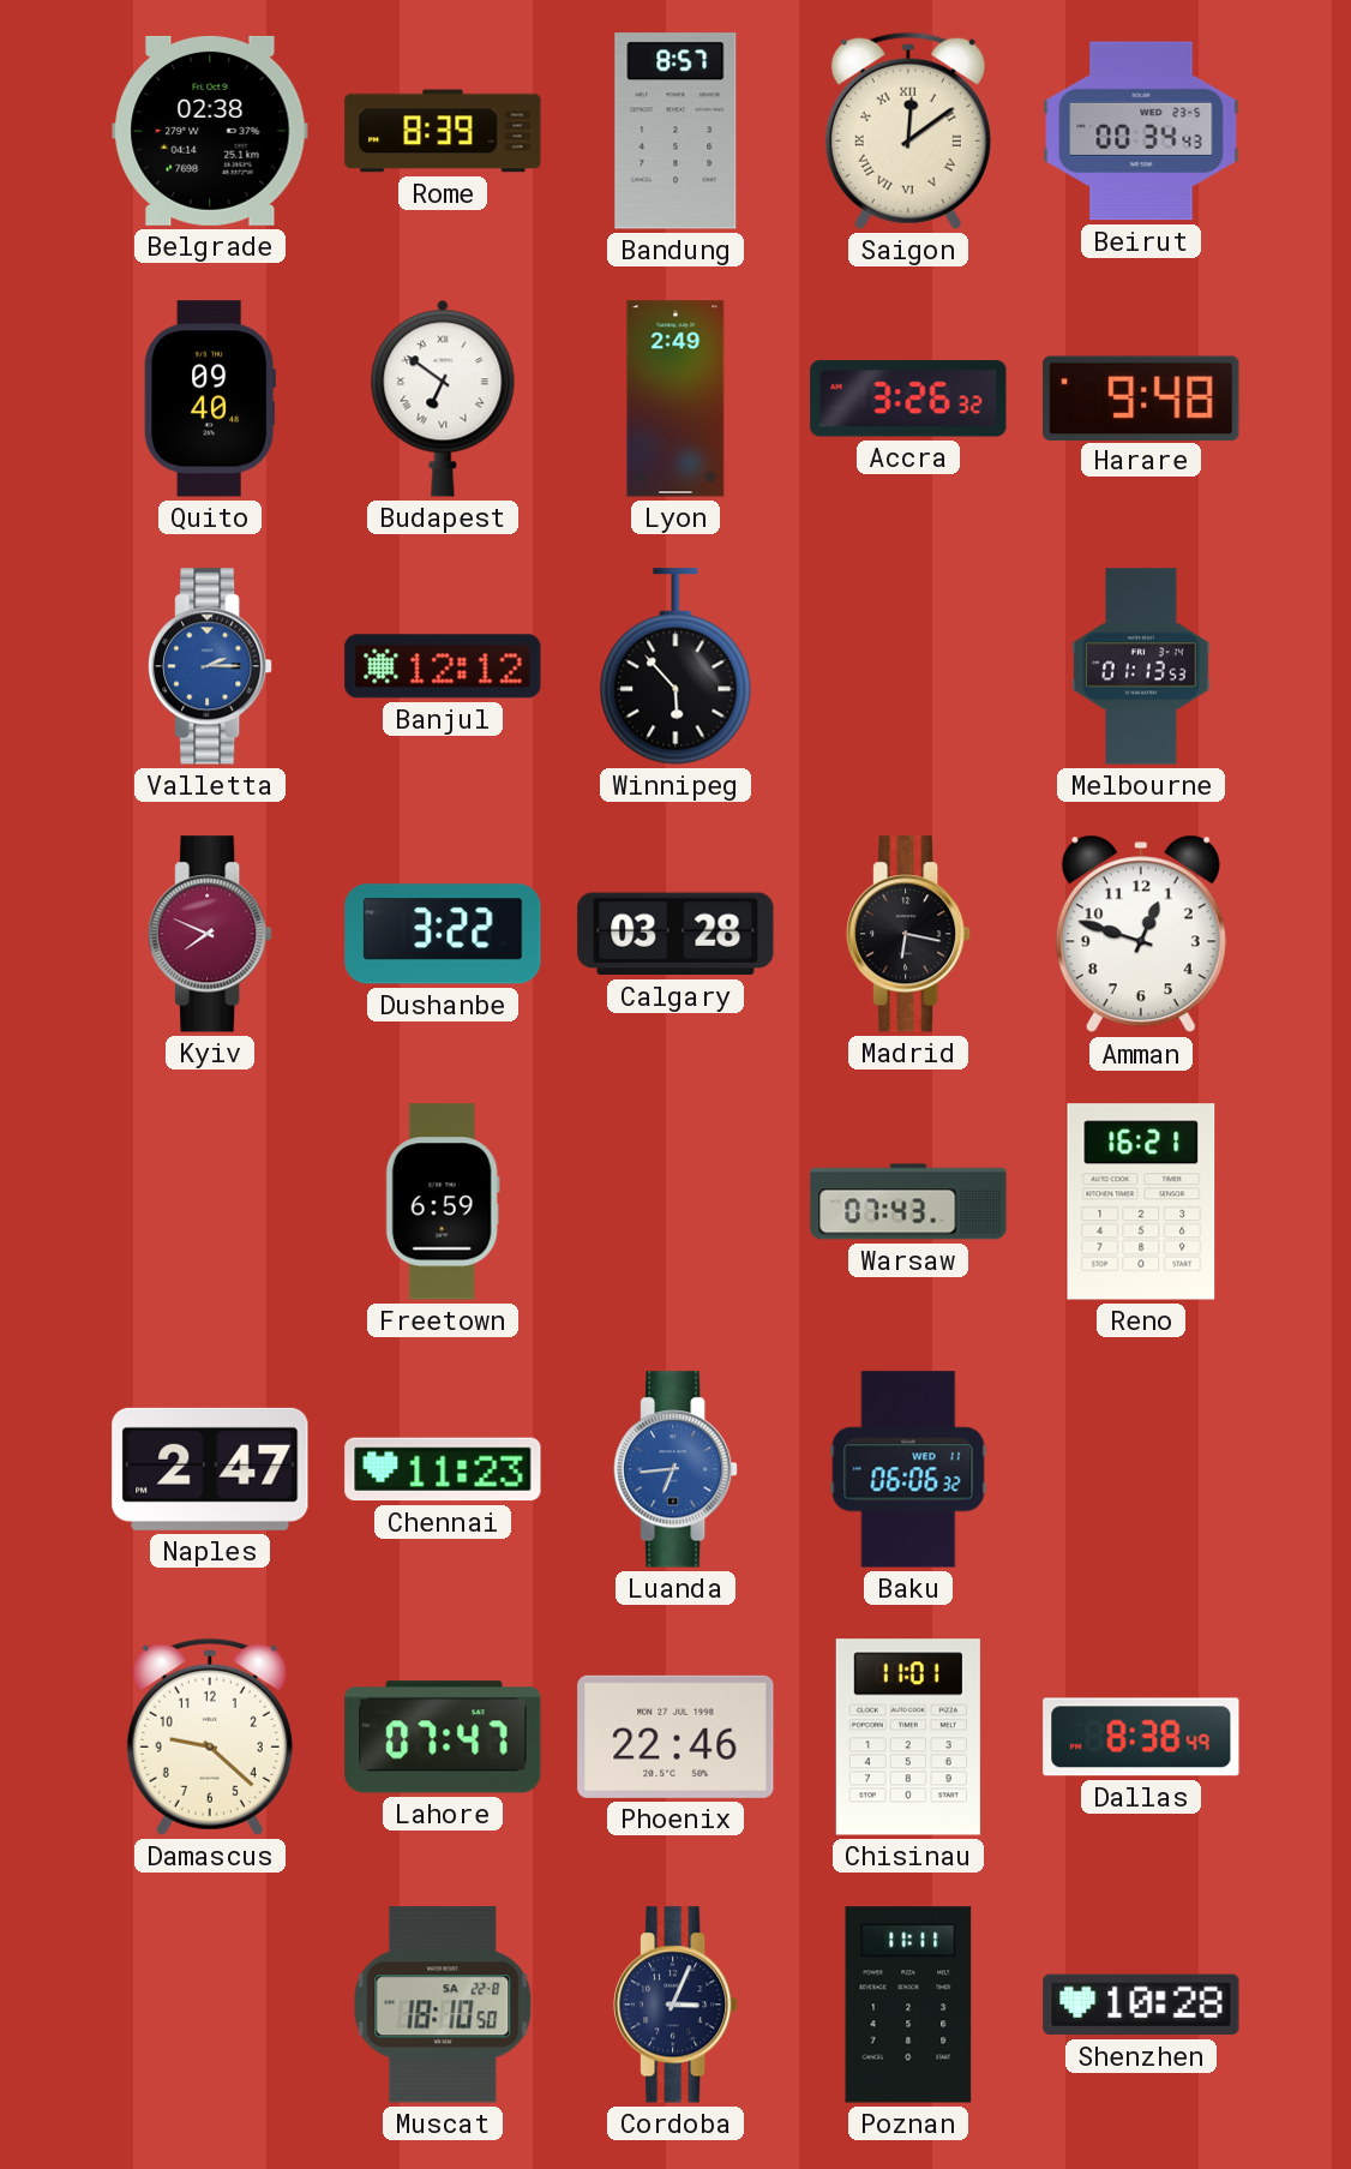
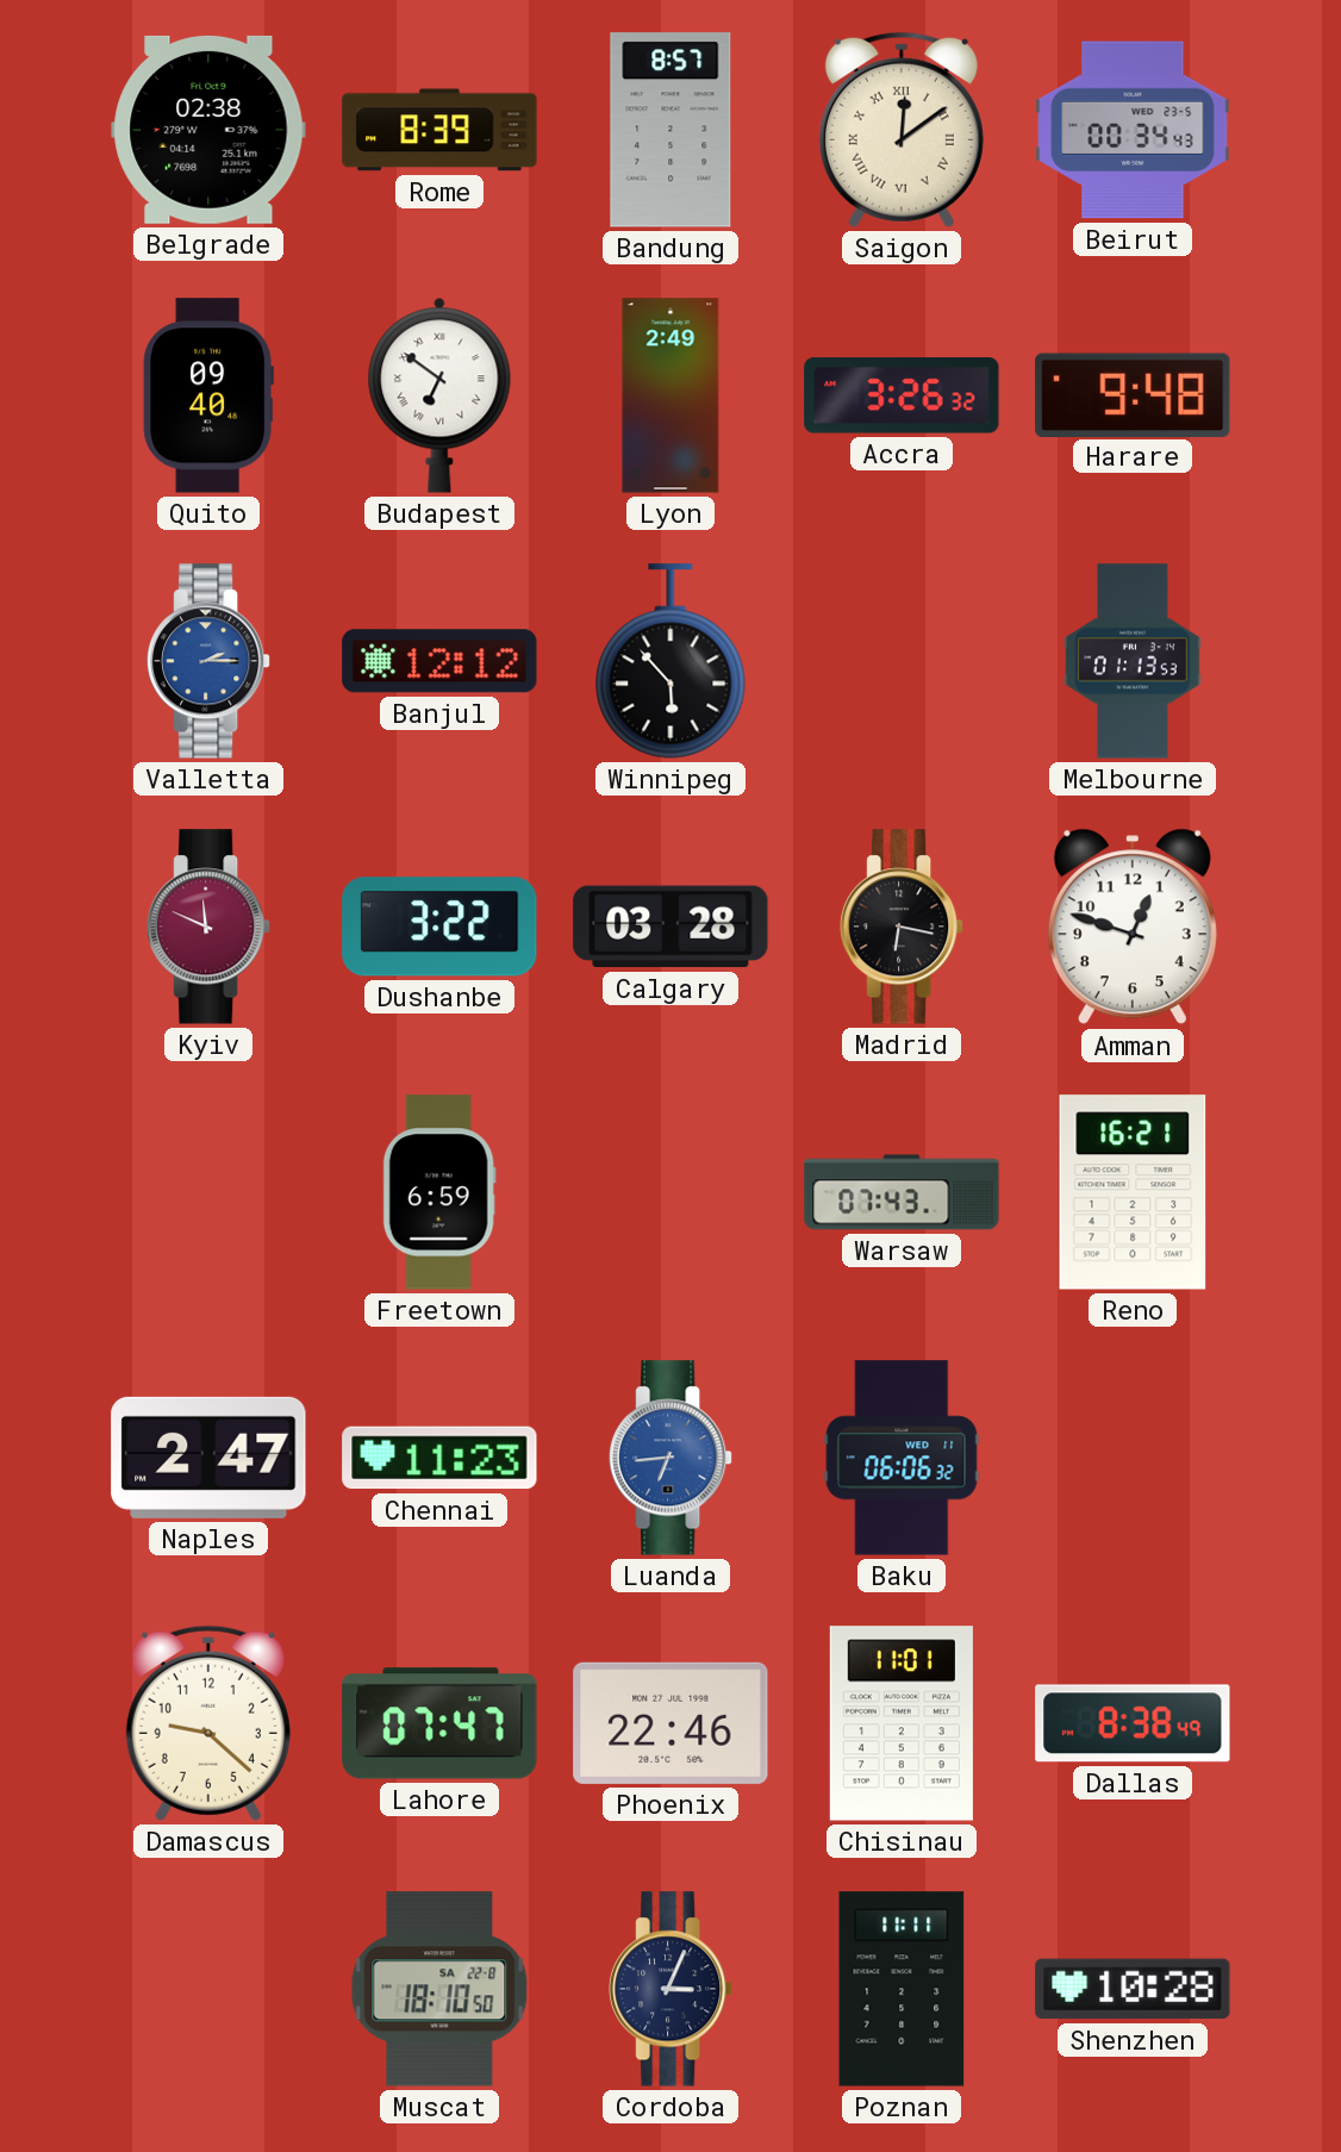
Kyiv: 7:49 -> 11:49 (210, 927)
